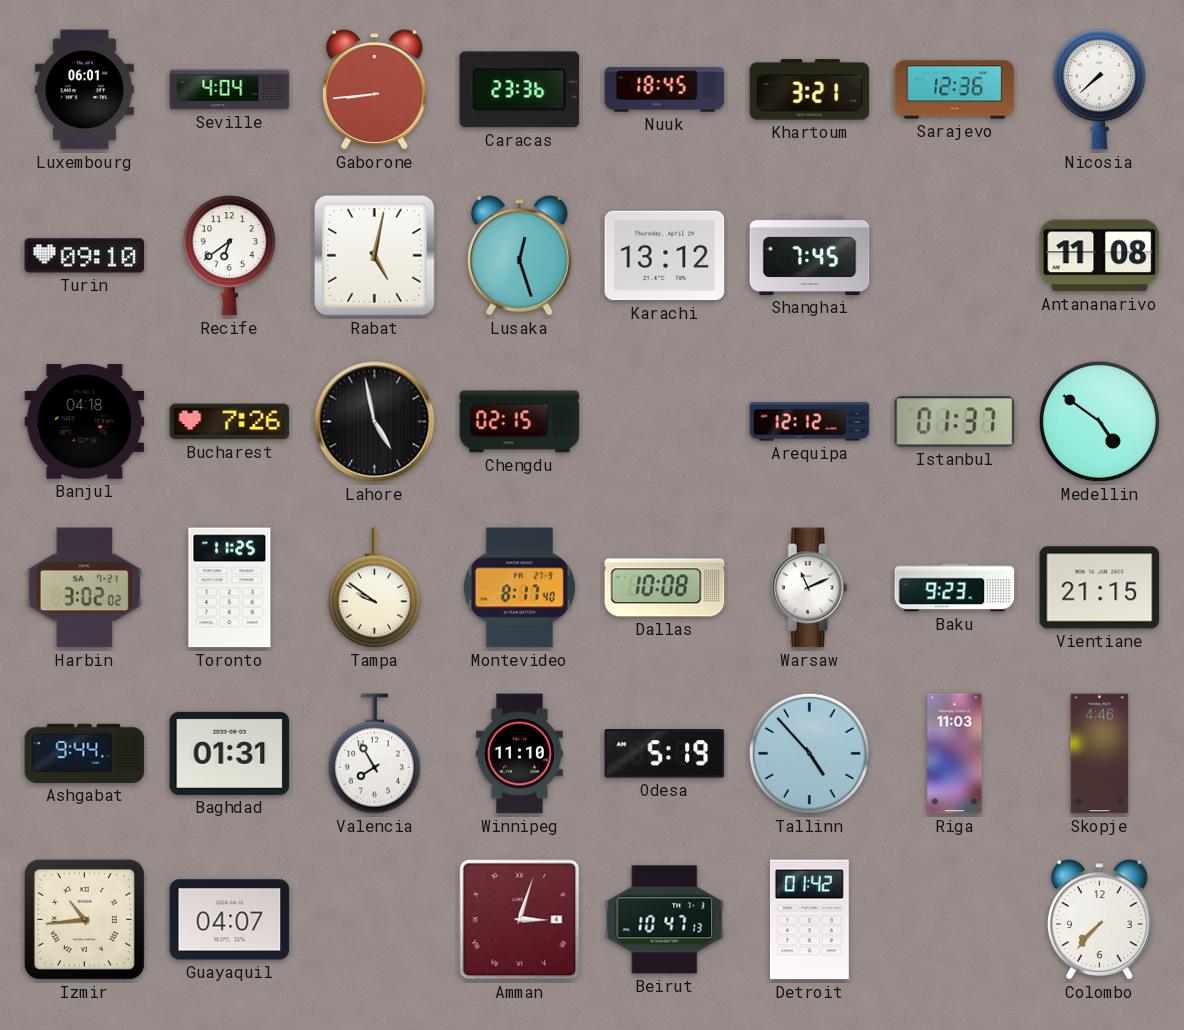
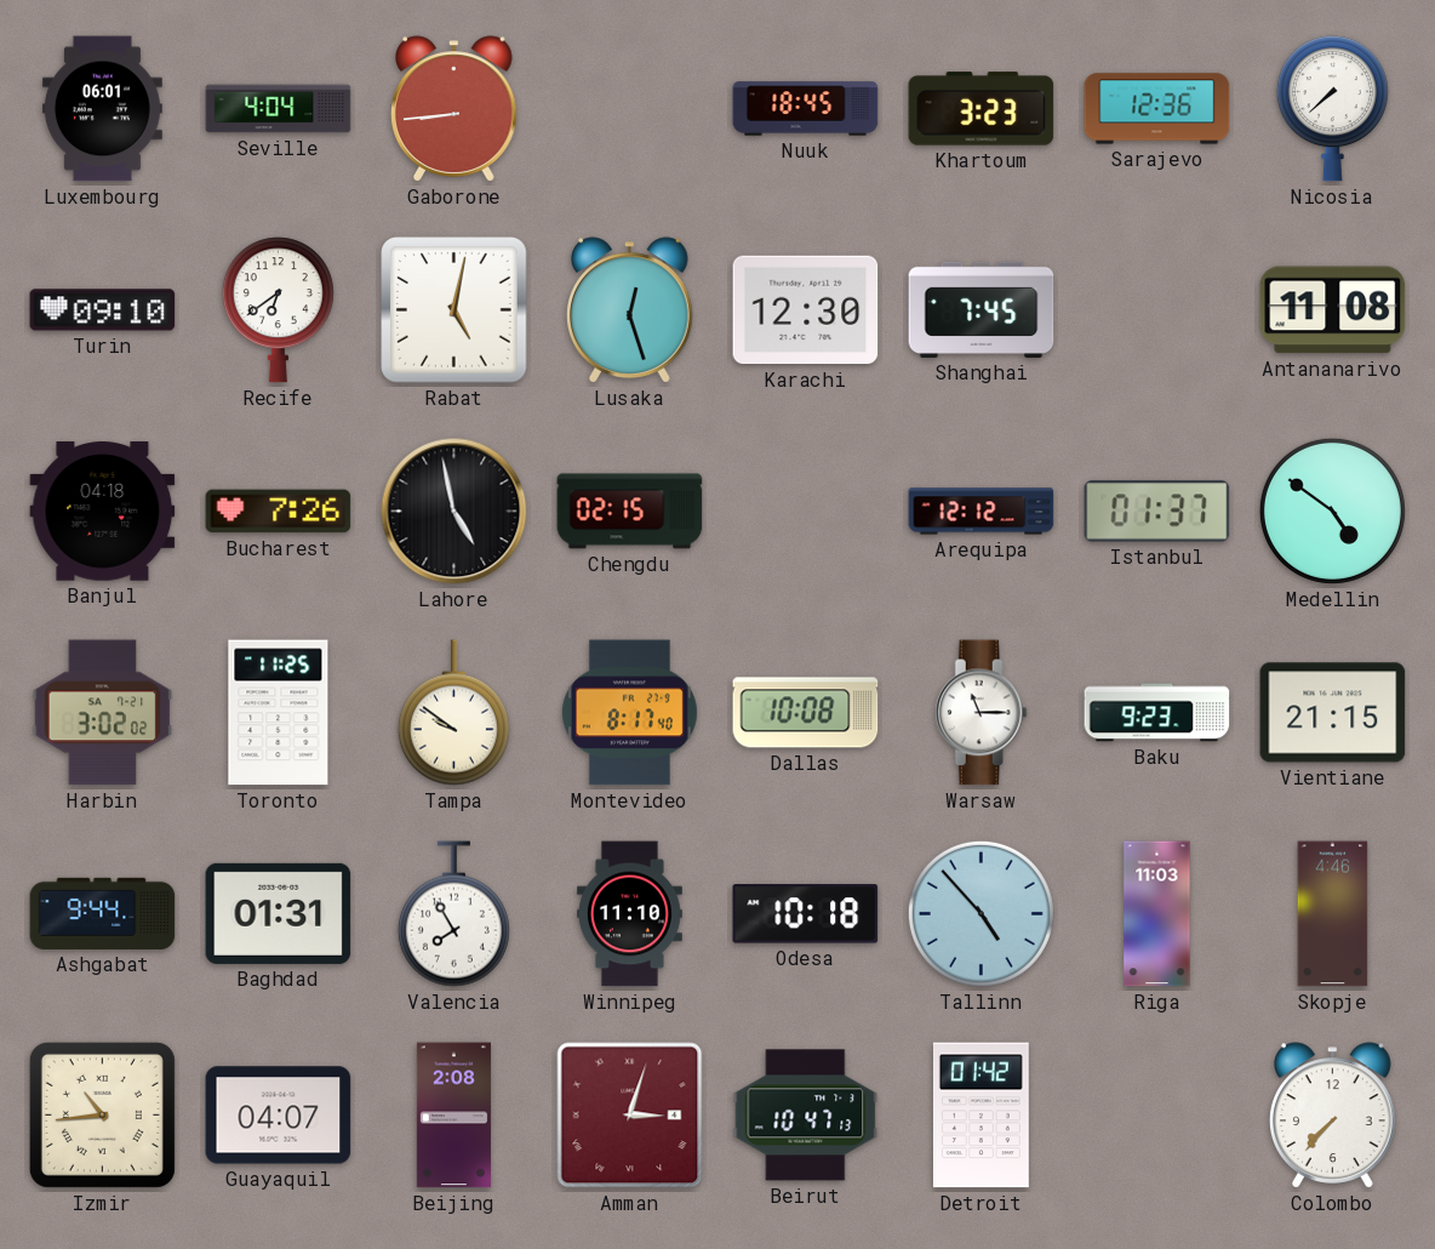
Caracas: 23:36 -> none (520, 90)
Khartoum: 3:21 -> 3:23 (982, 109)
Karachi: 13:12 -> 12:30 (806, 310)
Warsaw: 11:11 -> 11:15 (981, 713)
Odesa: 5:19 -> 10:18 (806, 914)
Beijing: none -> 2:08 (453, 1116)
